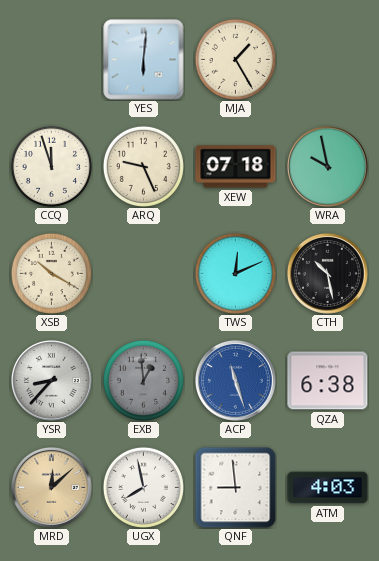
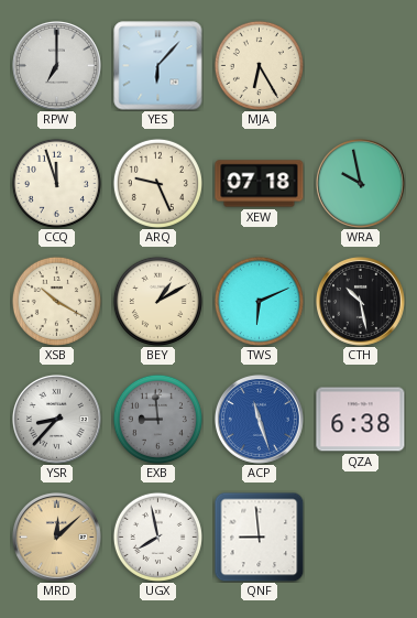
RPW: none -> 7:00 (56, 65)
YES: 6:01 -> 6:07 (158, 66)
MJA: 1:25 -> 6:25 (259, 65)
BEY: none -> 1:10 (157, 301)
TWS: 12:11 -> 6:11 (259, 301)
EXB: 12:59 -> 8:59 (157, 419)
ATM: 4:03 -> none (328, 488)
